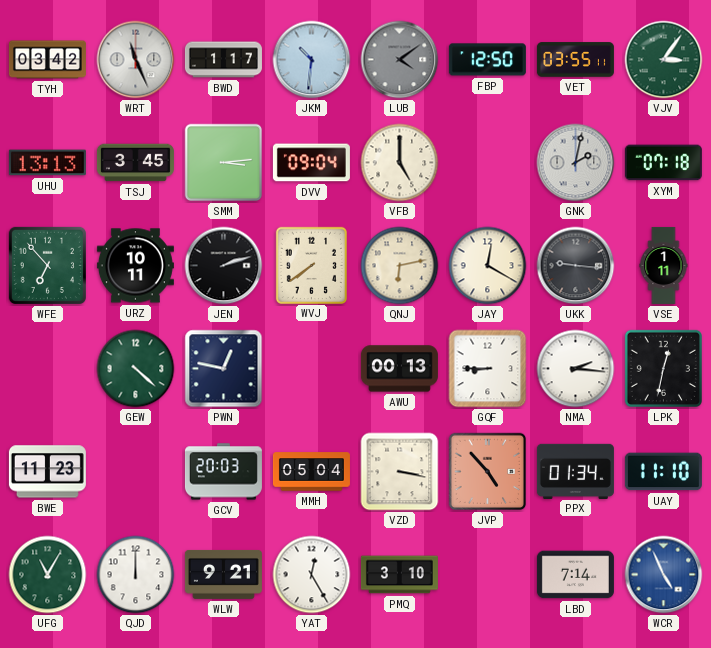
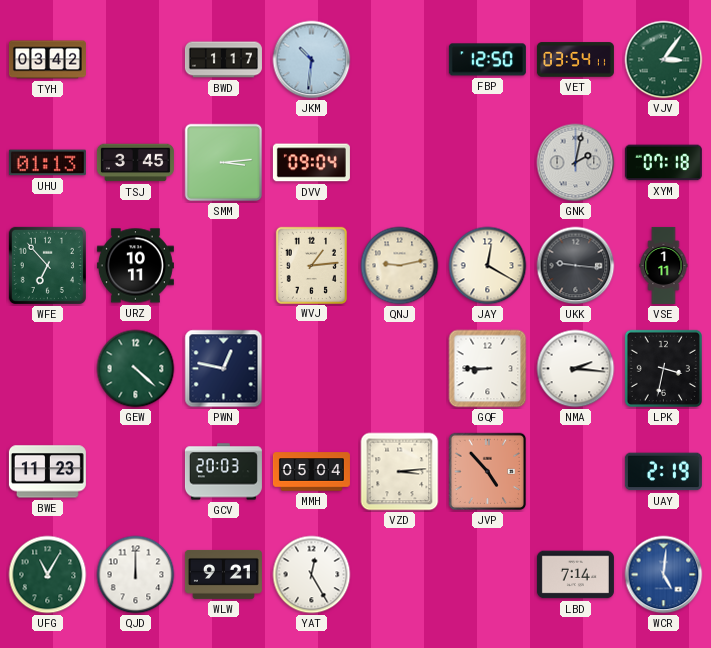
WRT: 11:26 -> none (136, 60)
LUB: 4:09 -> none (400, 60)
VET: 03:55 -> 03:54 (575, 60)
UHU: 13:13 -> 01:13 (47, 163)
VFB: 5:00 -> none (400, 163)
JEN: 2:12 -> none (224, 266)
WVJ: 7:39 -> 1:14 (311, 265)
QNJ: 6:13 -> 9:13 (400, 266)
AWU: 00:13 -> none (399, 369)
LPK: 12:32 -> 3:32 (663, 368)
VZD: 3:17 -> 3:14 (400, 472)
PPX: 01:34 -> none (575, 471)
UAY: 11:10 -> 2:19 (663, 472)
PMQ: 3:10 -> none (399, 575)
WCR: 4:56 -> 5:01 (664, 575)
